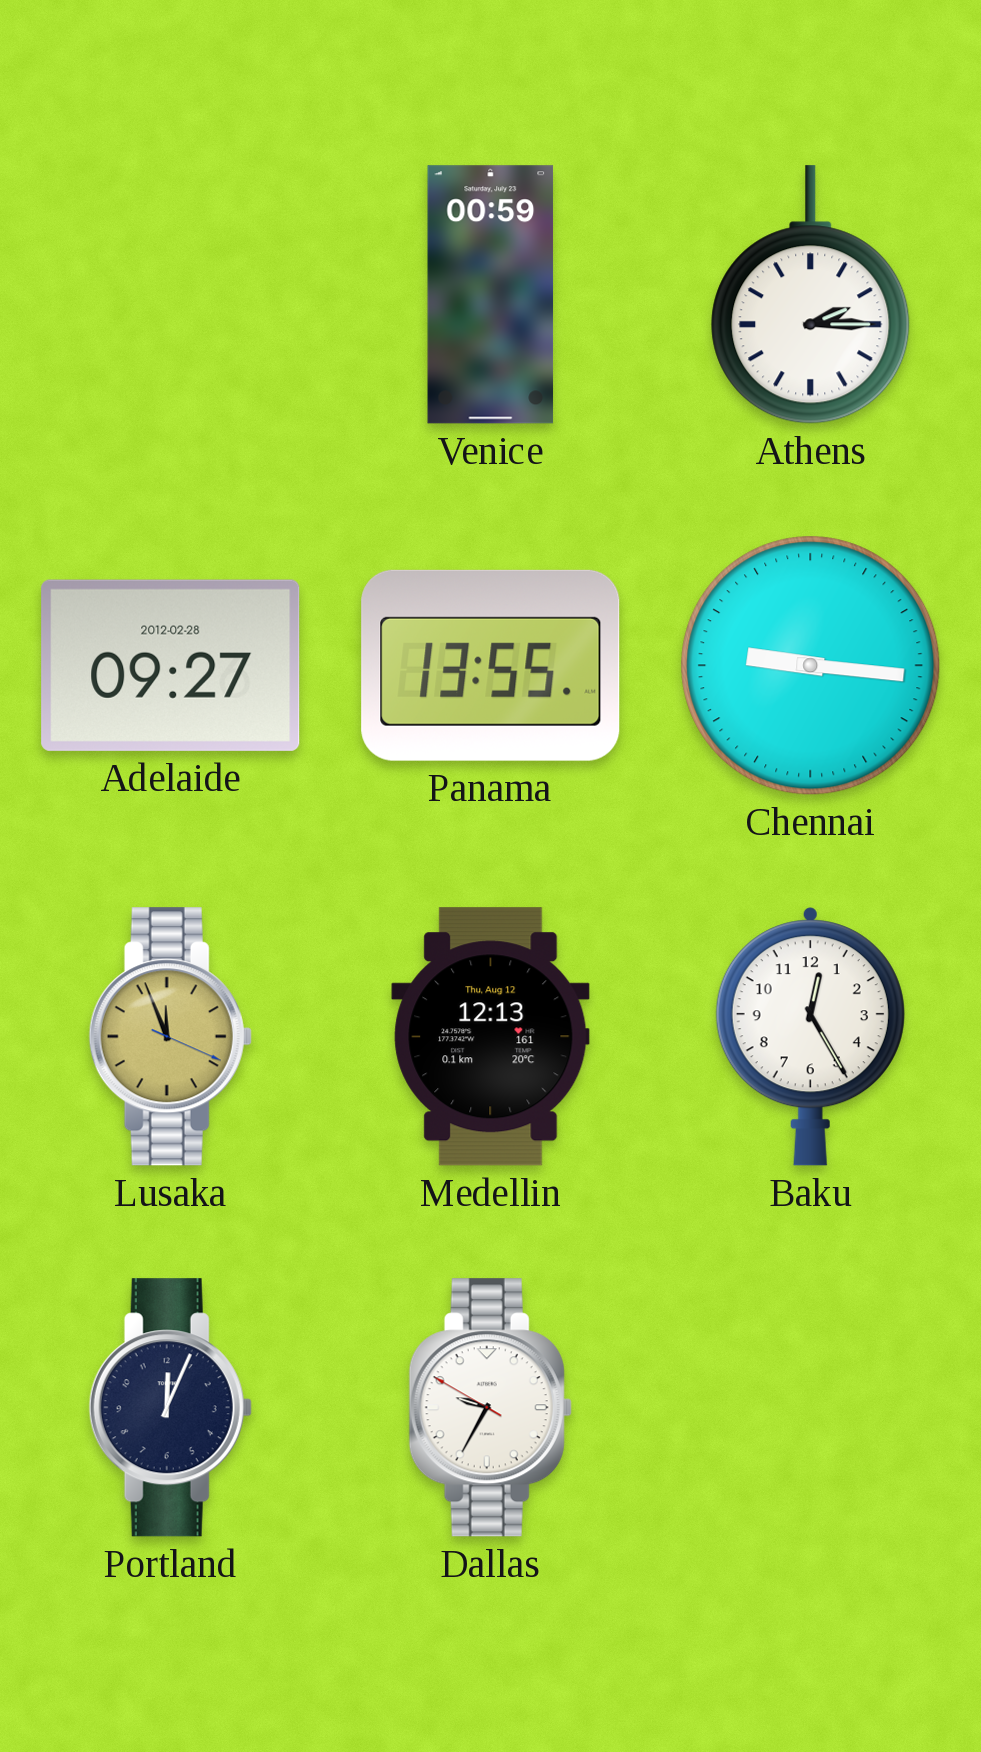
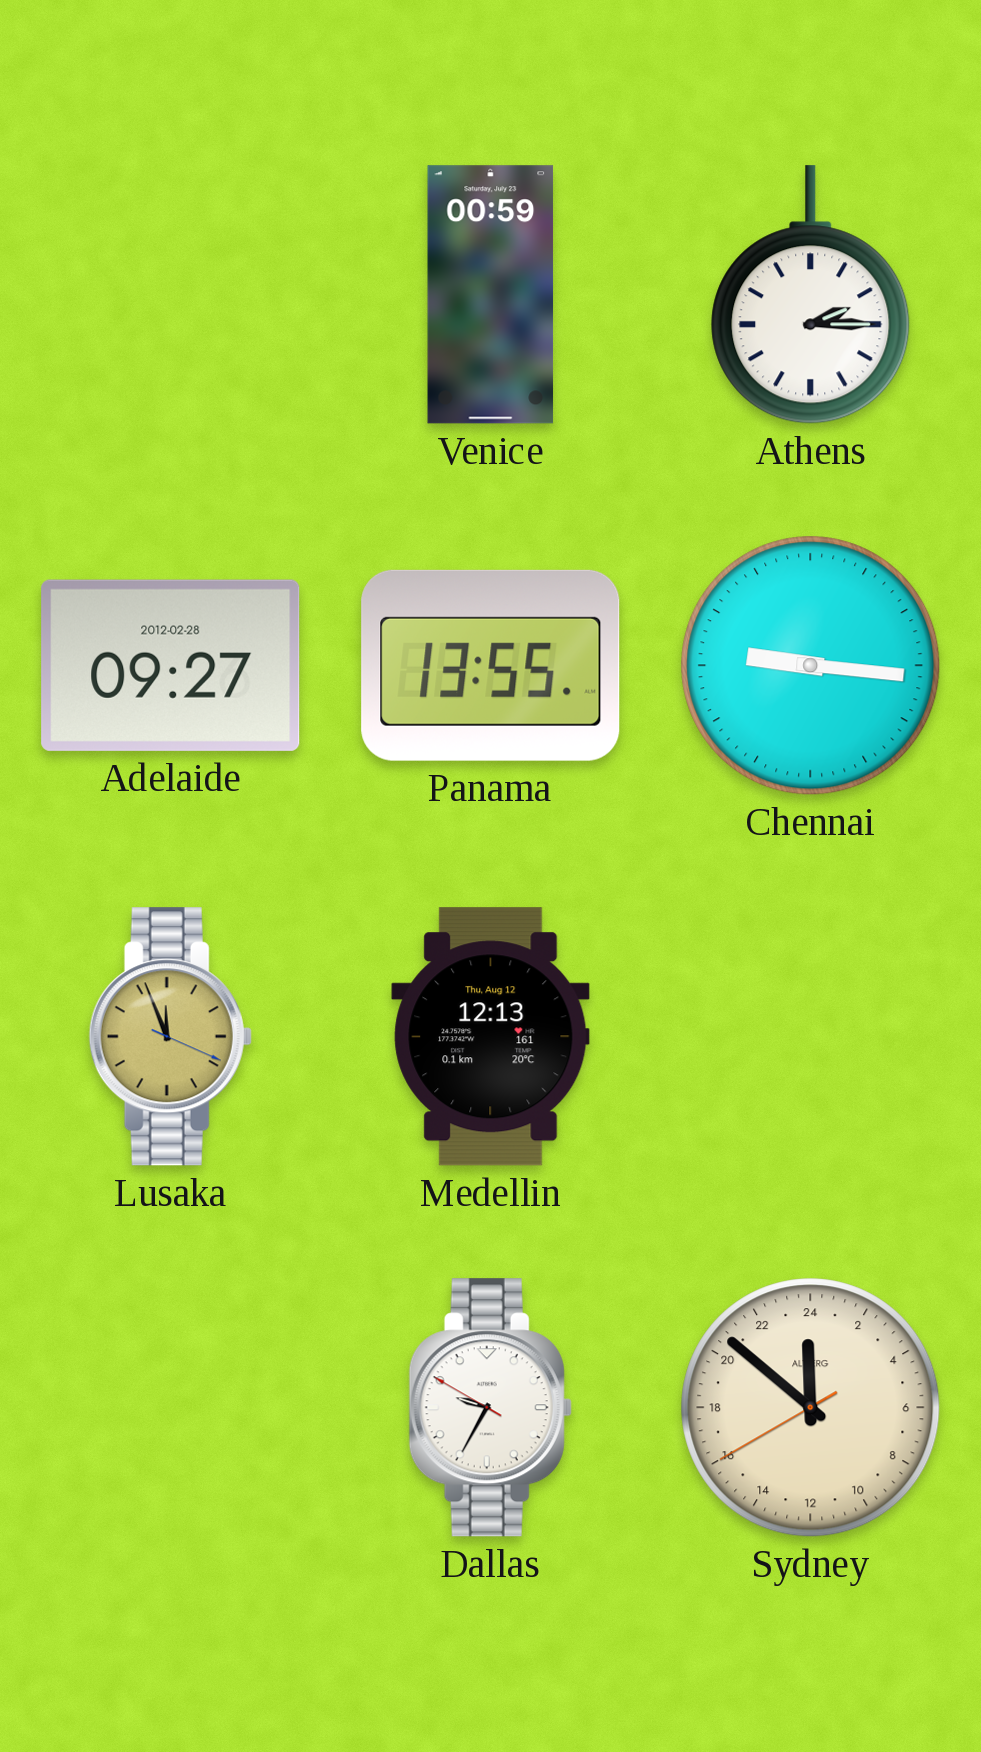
Baku: 12:25 -> none (810, 1037)
Portland: 12:04 -> none (170, 1408)
Sydney: none -> 23:51 (811, 1408)
